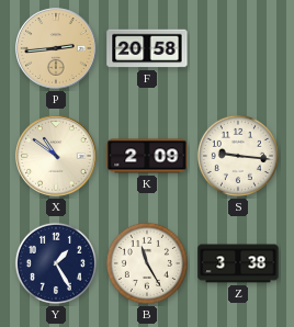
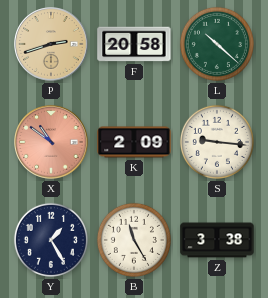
P: 2:44 -> 2:42 (51, 44)
L: none -> 10:22 (217, 44)
X dial: cream -> salmon (51, 142)
